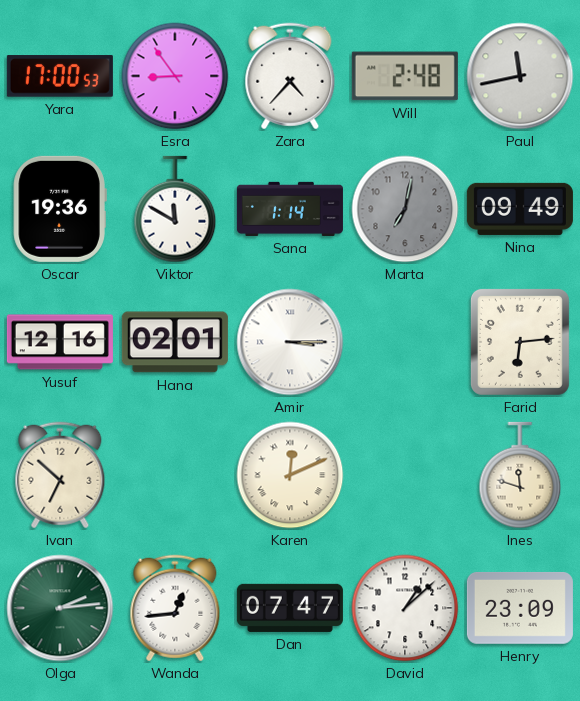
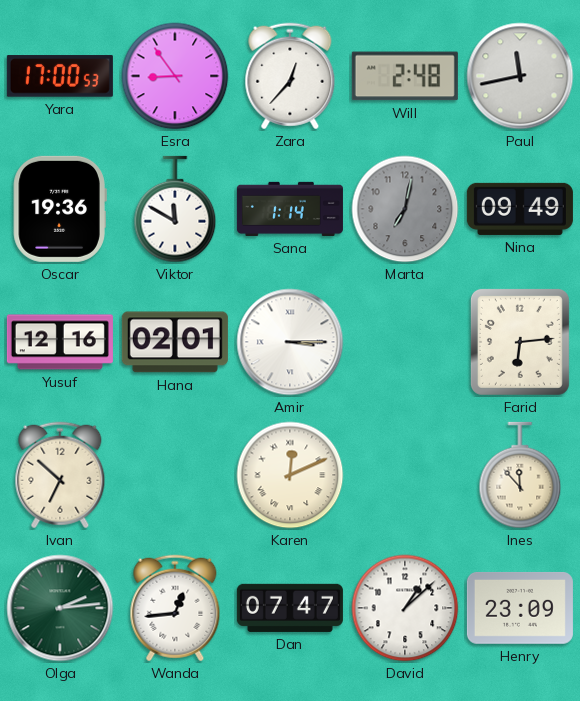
Zara: 4:37 -> 12:37 (290, 76)
Ines: 11:48 -> 11:53 (520, 475)
